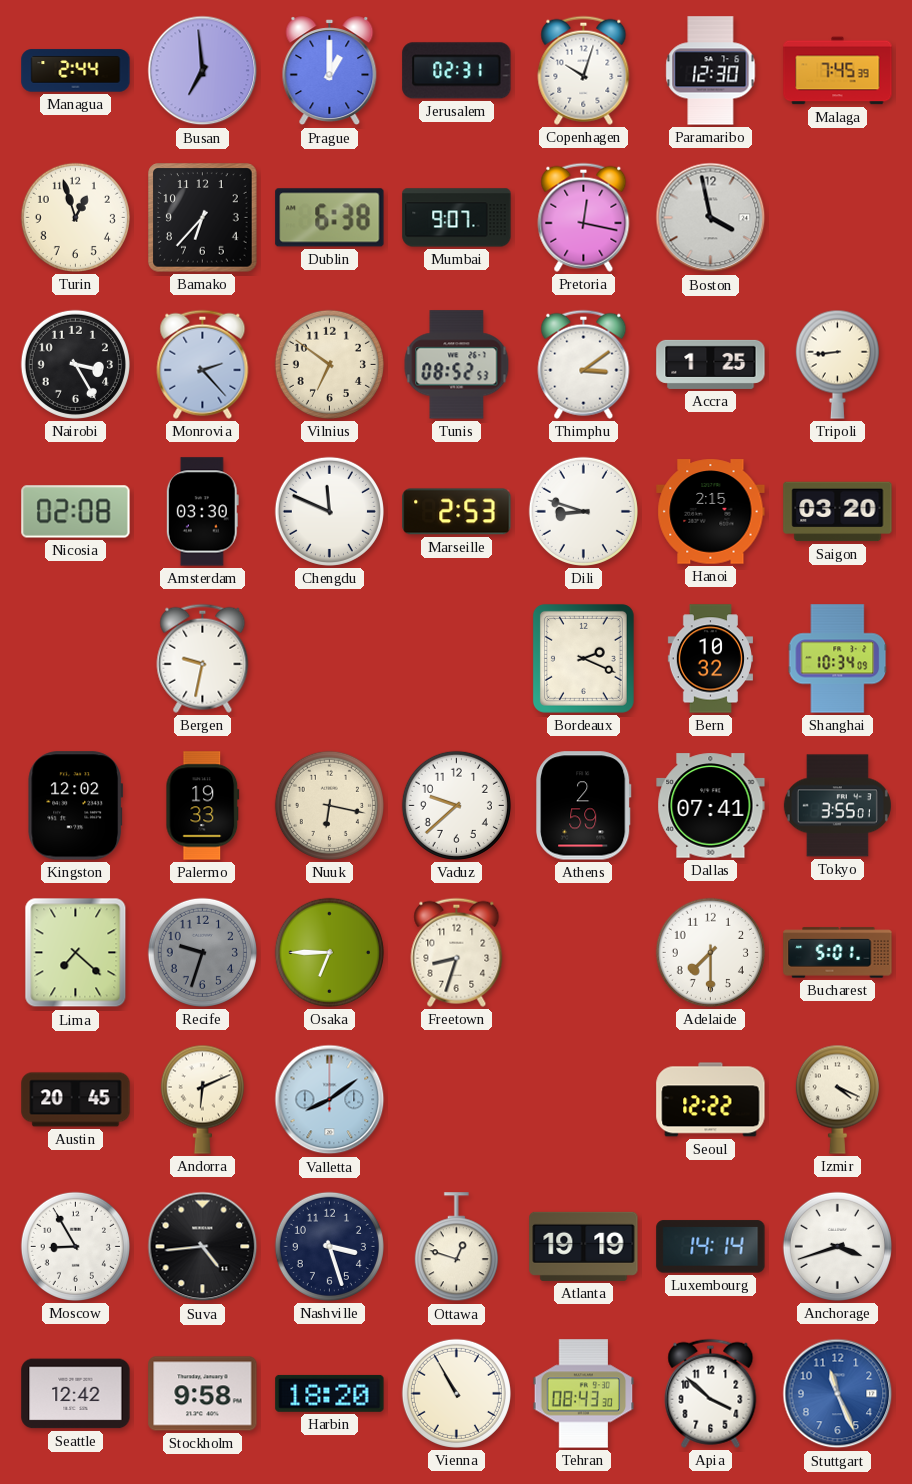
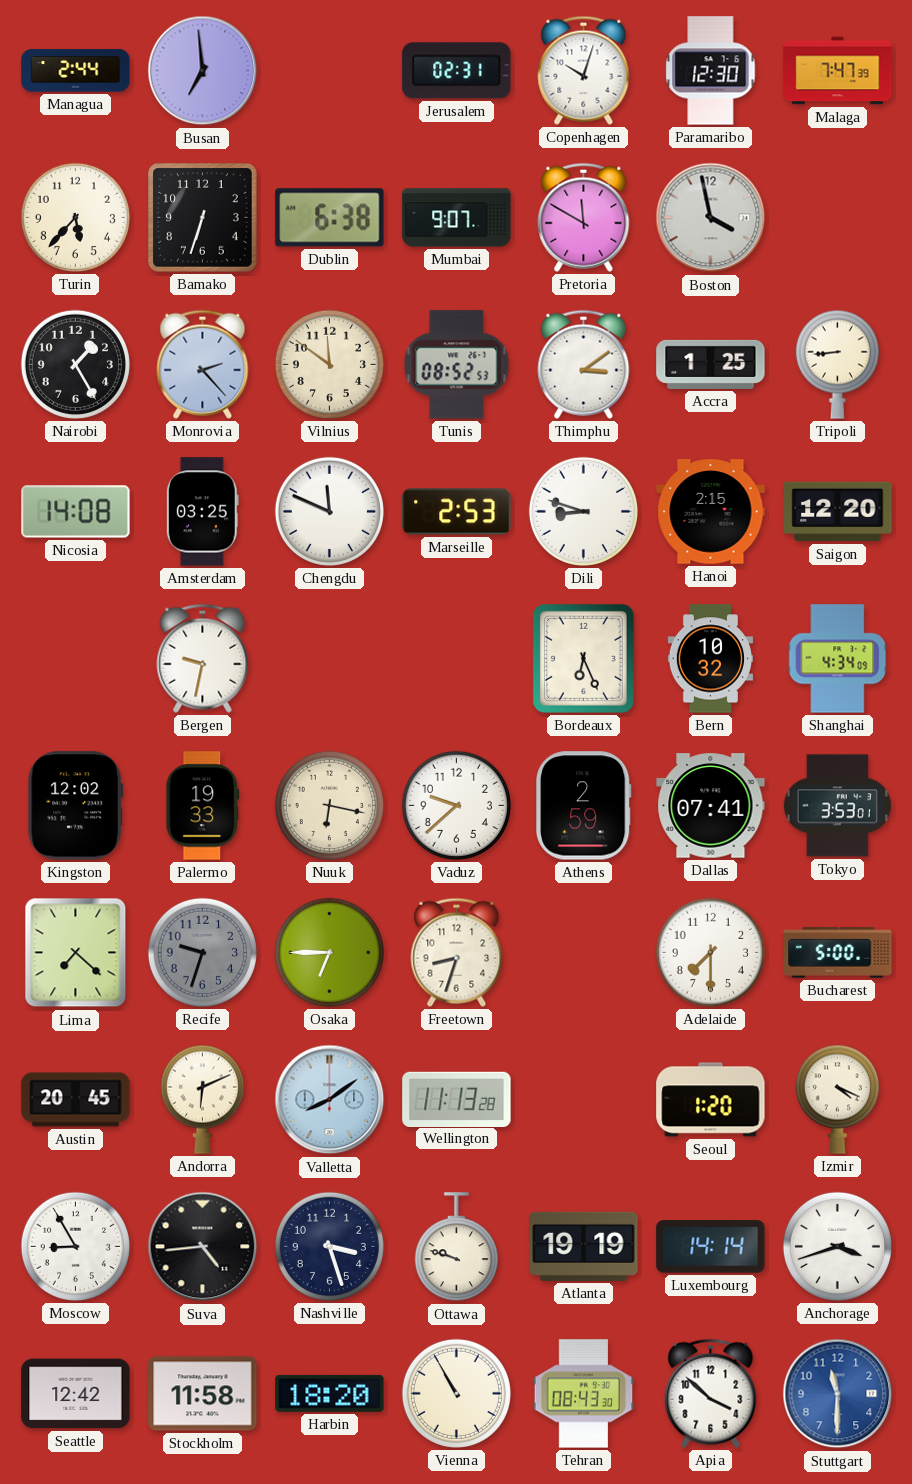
Prague: 1:00 -> none (330, 71)
Malaga: 7:45 -> 7:47 (838, 71)
Turin: 12:57 -> 5:37 (75, 217)
Bamako: 6:37 -> 6:33 (203, 218)
Pretoria: 12:17 -> 11:50 (584, 217)
Nairobi: 3:25 -> 1:25 (75, 364)
Vilnius: 6:51 -> 11:51 (329, 364)
Nicosia: 02:08 -> 14:08 (76, 512)
Amsterdam: 03:30 -> 03:25 (202, 512)
Saigon: 03:20 -> 12:20 (838, 512)
Bordeaux: 2:19 -> 6:26 (583, 658)
Shanghai: 10:34 -> 4:34 (838, 659)
Tokyo: 3:55 -> 3:53 (837, 806)
Bucharest: 5:01 -> 5:00 (838, 953)
Wellington: none -> 11:13 (457, 1099)
Seoul: 12:22 -> 1:20 (711, 1100)
Ottawa: 12:48 -> 9:48 (456, 1247)
Stockholm: 9:58 -> 11:58 (203, 1394)
Stuttgart: 11:26 -> 11:30 (838, 1394)
